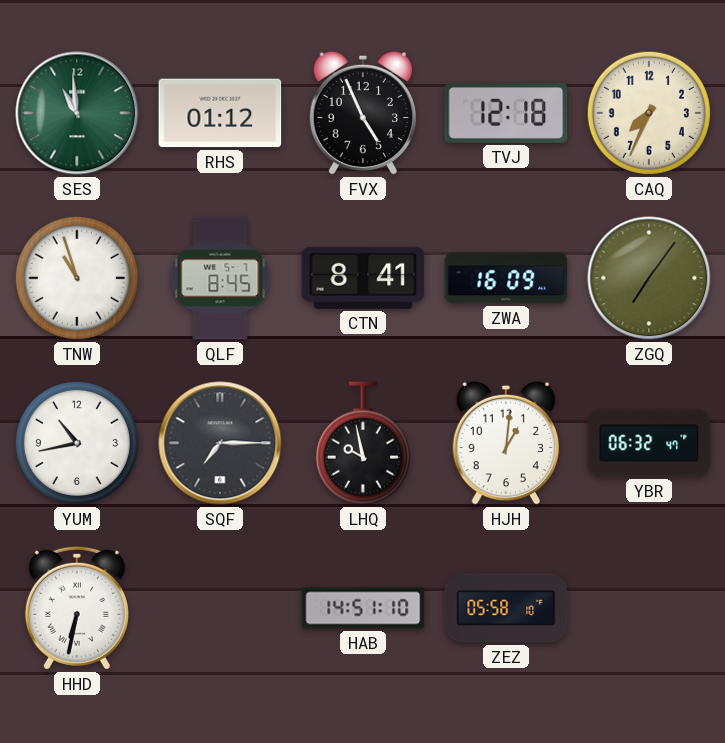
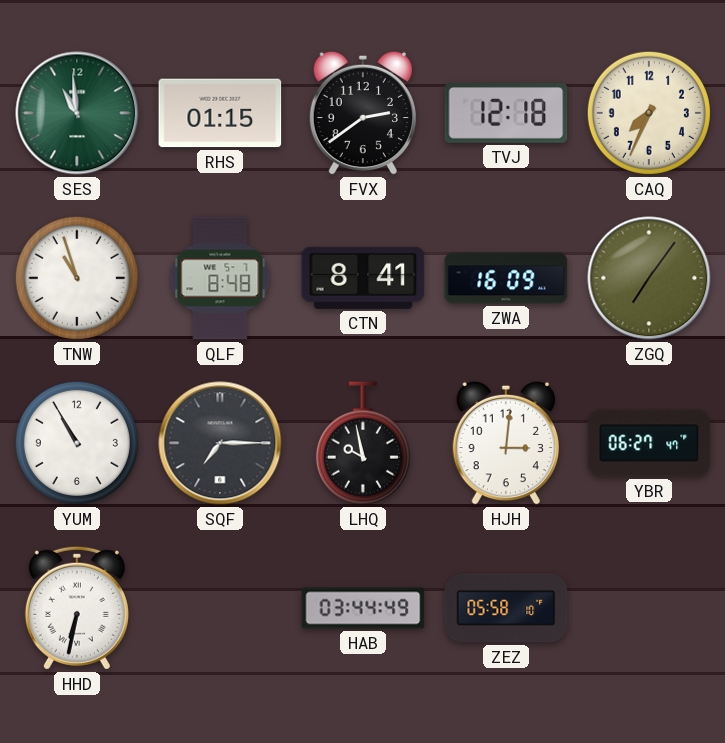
RHS: 01:12 -> 01:15 (220, 113)
FVX: 4:56 -> 2:39 (362, 113)
QLF: 8:45 -> 8:48 (220, 278)
YUM: 10:43 -> 10:55 (77, 443)
HJH: 1:01 -> 3:01 (505, 443)
YBR: 06:32 -> 06:27 (649, 443)
HAB: 14:51 -> 03:44 (363, 608)
